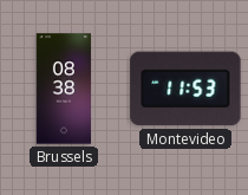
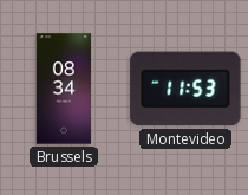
Brussels: 08:38 -> 08:34 (63, 89)
